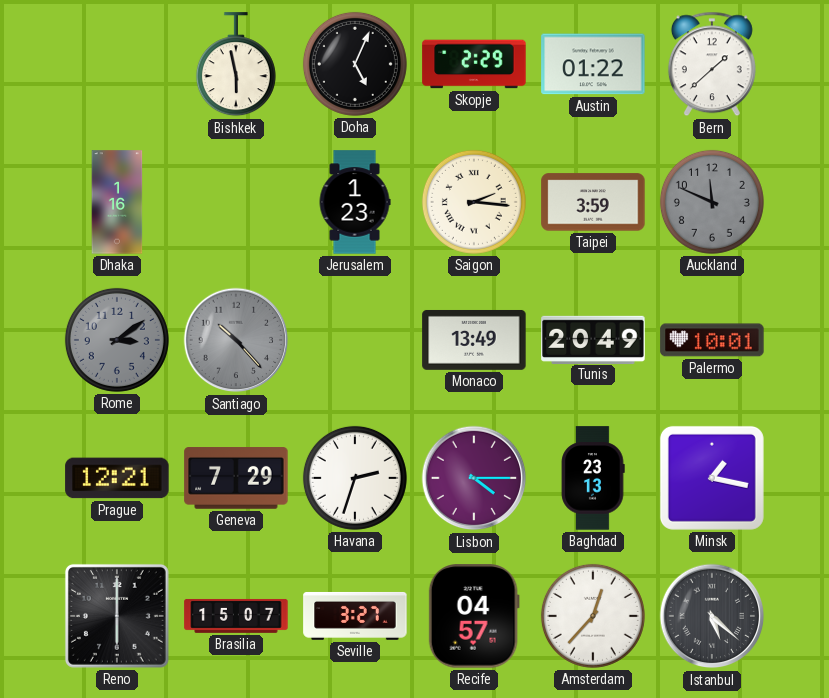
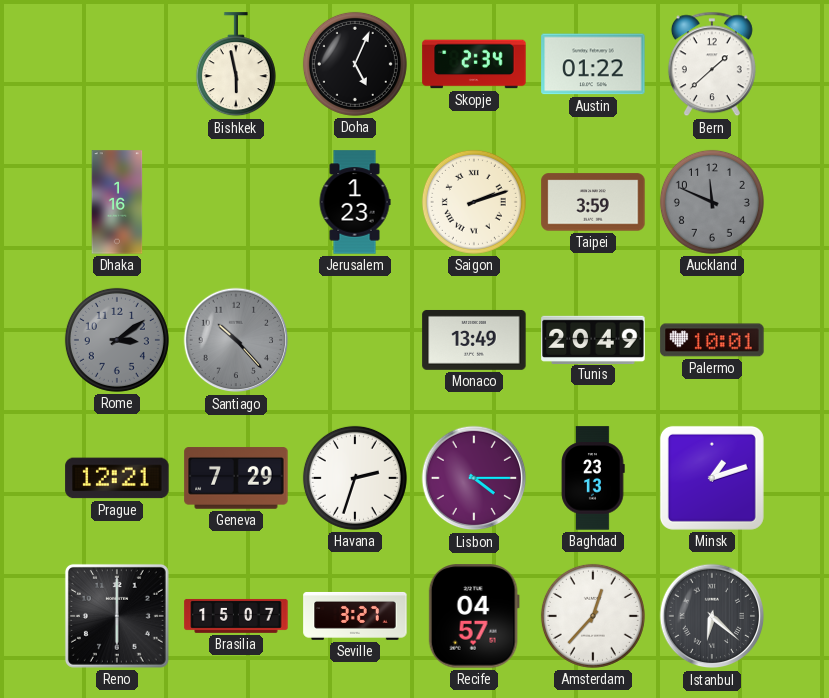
Skopje: 2:29 -> 2:34 (474, 64)
Saigon: 2:16 -> 2:12 (474, 202)
Minsk: 1:17 -> 1:12 (712, 478)
Istanbul: 5:22 -> 6:22 (712, 616)
